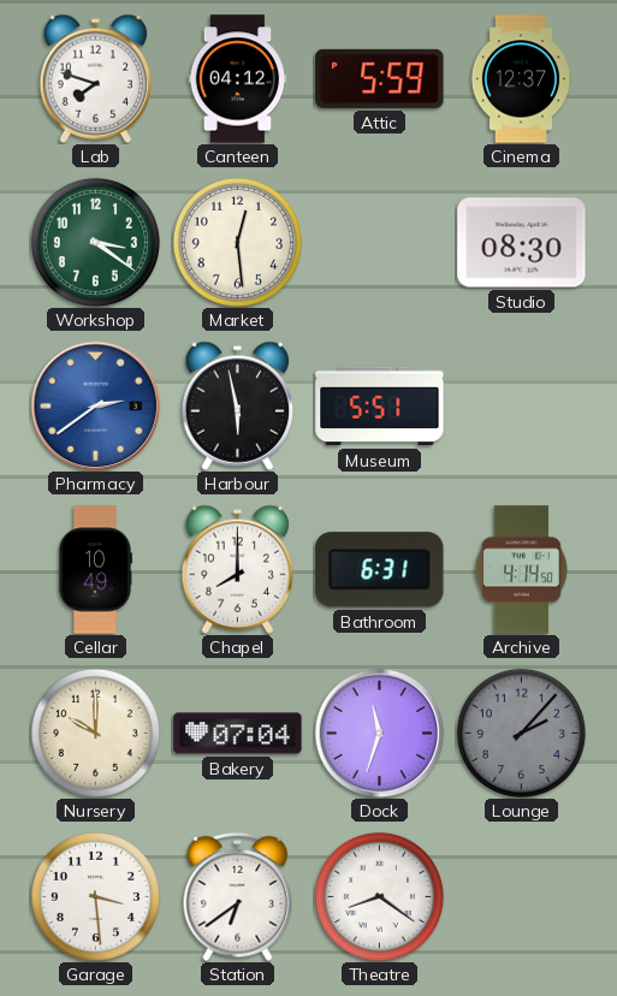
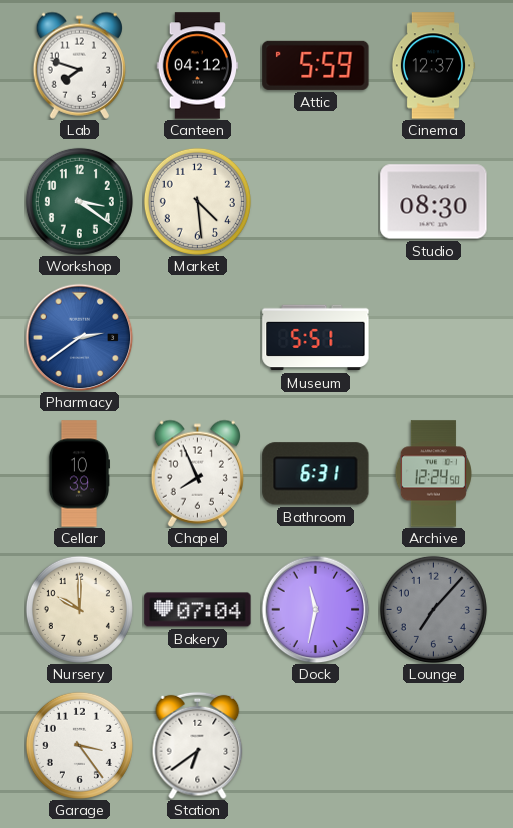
Market: 12:29 -> 4:29 (197, 201)
Harbour: 5:58 -> none (237, 405)
Cellar: 10:49 -> 10:39 (78, 474)
Chapel: 8:00 -> 7:56 (197, 473)
Archive: 4:14 -> 12:24 (433, 474)
Dock: 11:33 -> 11:32 (315, 609)
Lounge: 2:07 -> 7:07 (433, 609)
Garage: 3:29 -> 3:24 (79, 745)
Theatre: 8:21 -> none (379, 896)
